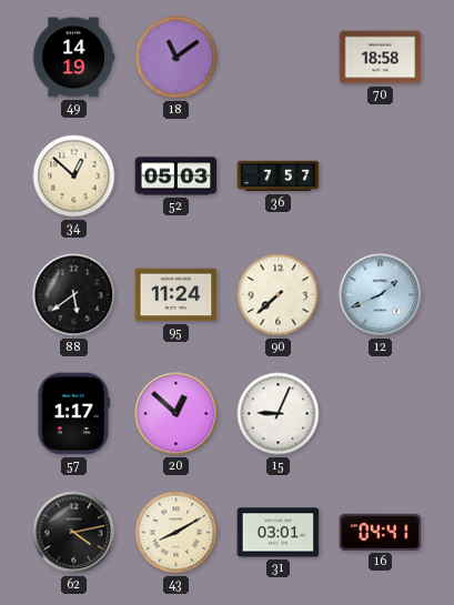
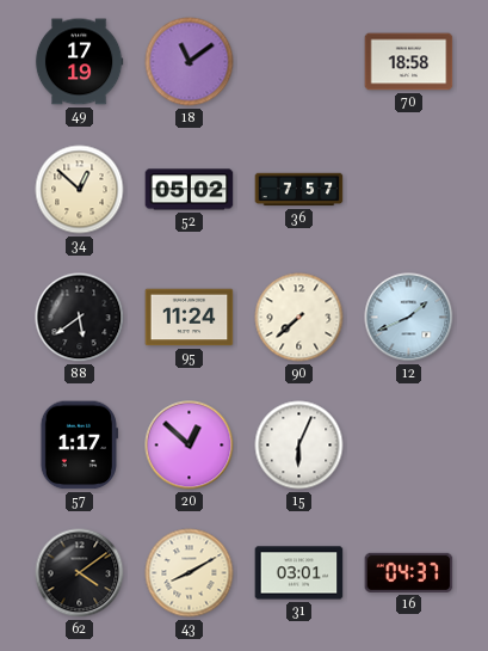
49: 14:19 -> 17:19 (79, 62)
52: 05:03 -> 05:02 (190, 190)
15: 9:04 -> 6:04 (299, 446)
62: 4:13 -> 4:09 (80, 573)
16: 04:41 -> 04:37 (409, 572)
